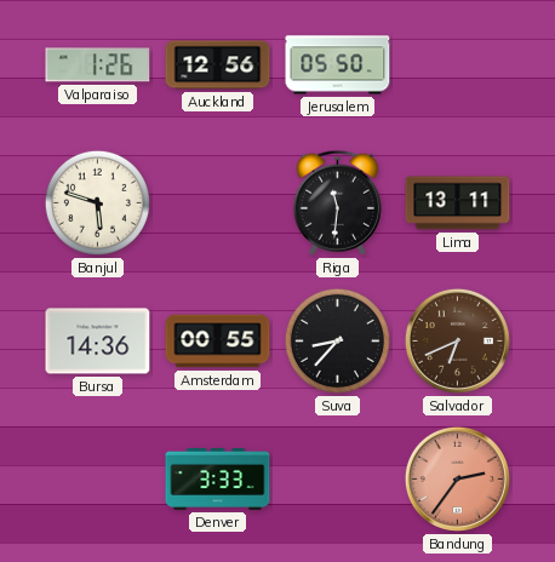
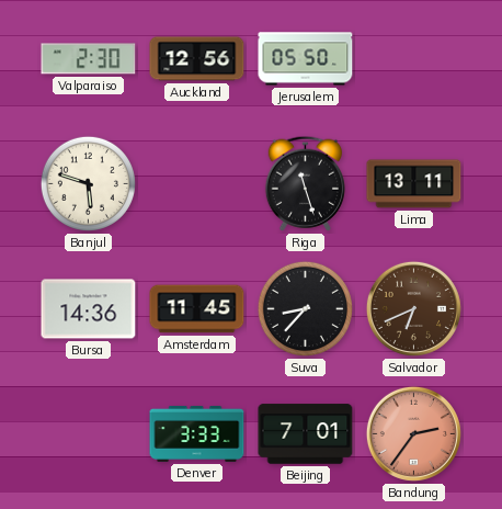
Valparaiso: 1:26 -> 2:30 (89, 59)
Riga: 11:31 -> 11:27 (305, 183)
Amsterdam: 00:55 -> 11:45 (197, 309)
Beijing: none -> 7:01 (306, 434)
